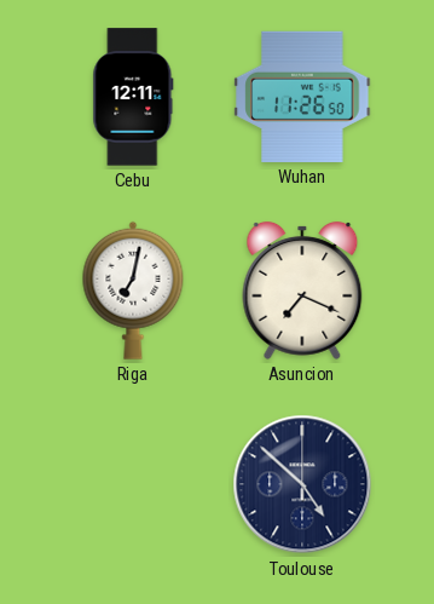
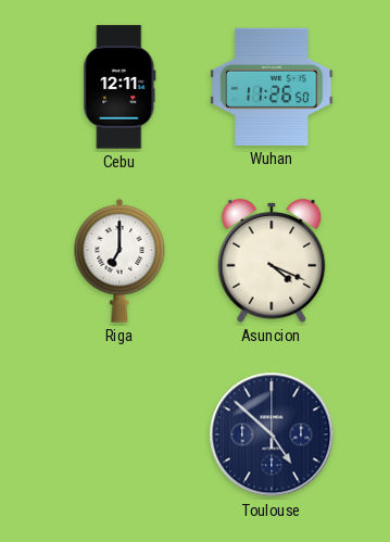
Riga: 7:02 -> 7:00 (119, 261)
Asuncion: 7:19 -> 4:19 (272, 261)
